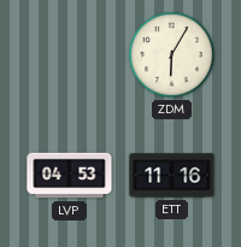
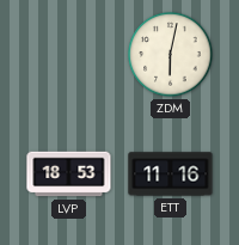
ZDM: 6:05 -> 6:02 (171, 55)
LVP: 04:53 -> 18:53 (69, 174)
